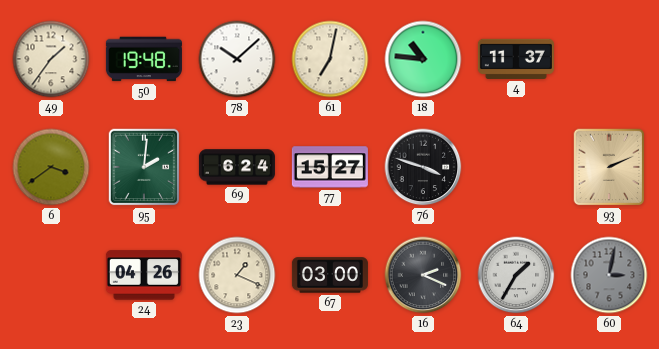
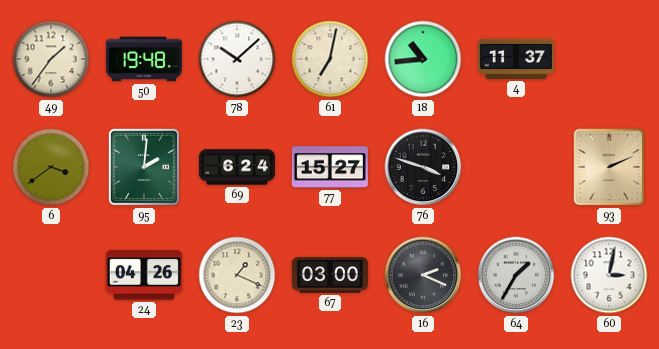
18: 10:46 -> 10:44 (423, 59)
60 dial: grey -> white (609, 275)
